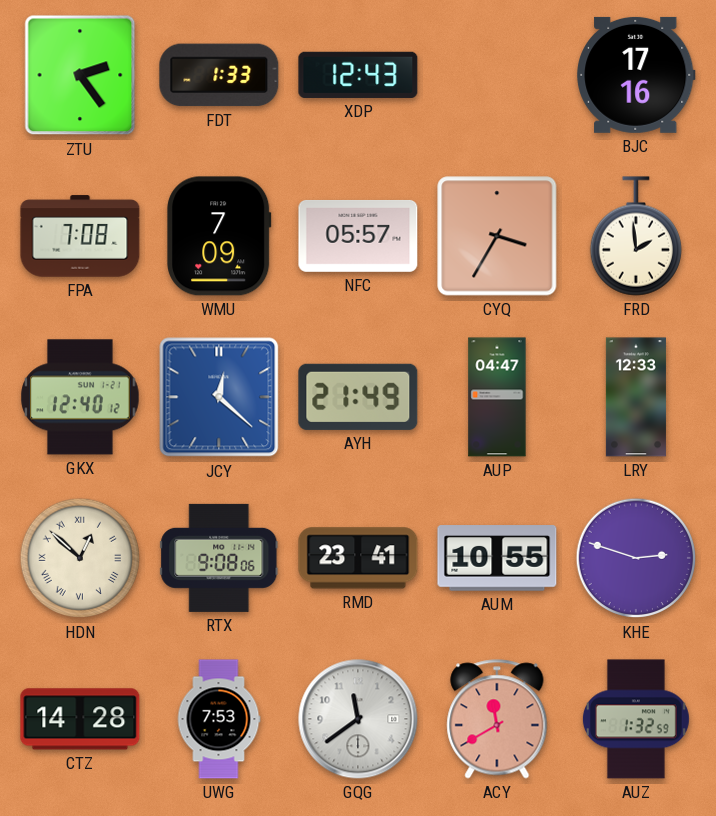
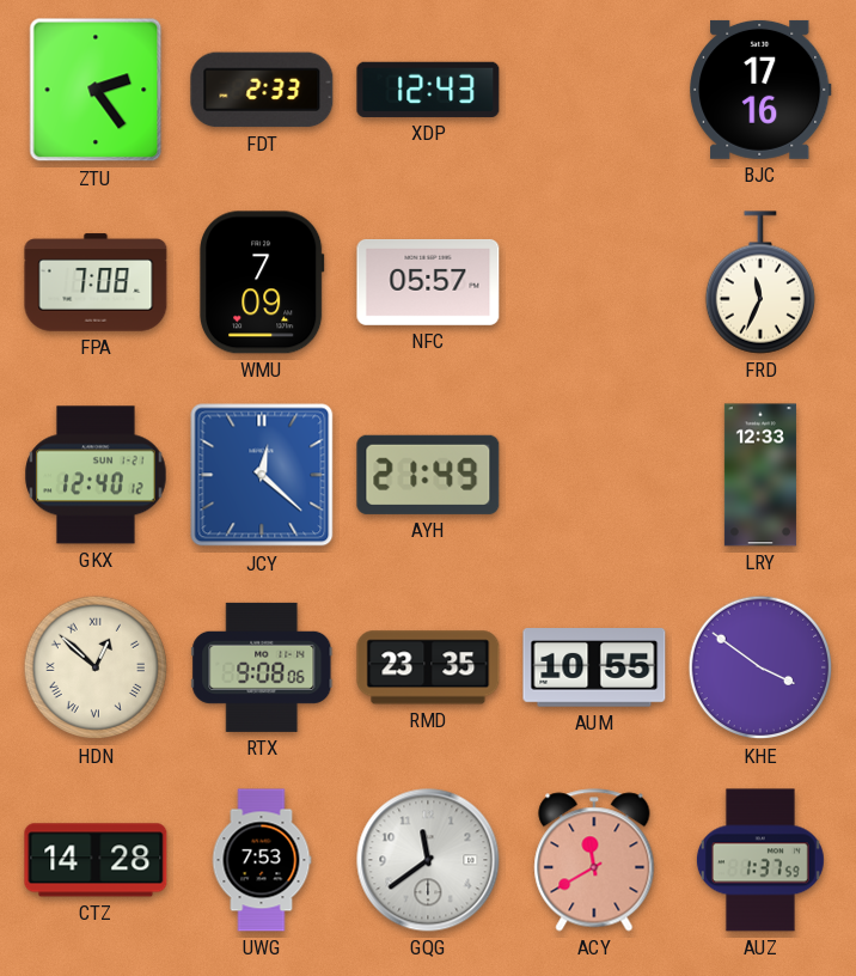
FDT: 1:33 -> 2:33 (262, 90)
CYQ: 3:35 -> none (497, 236)
FRD: 1:59 -> 11:34 (759, 282)
AUP: 04:47 -> none (497, 397)
RMD: 23:41 -> 23:35 (428, 667)
KHE: 2:48 -> 3:51 (760, 667)
AUZ: 1:32 -> 1:37 (760, 860)
